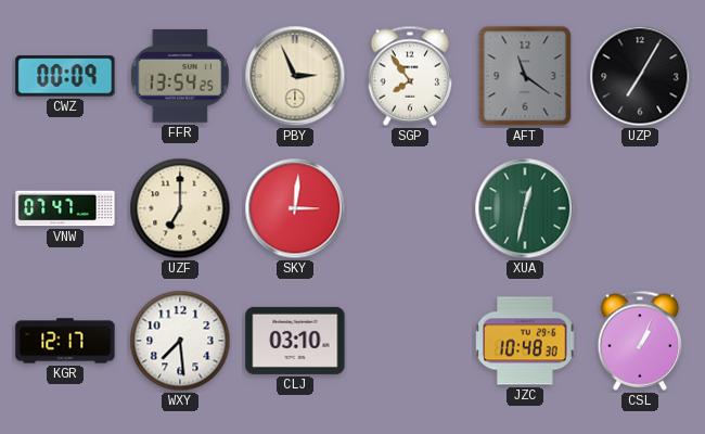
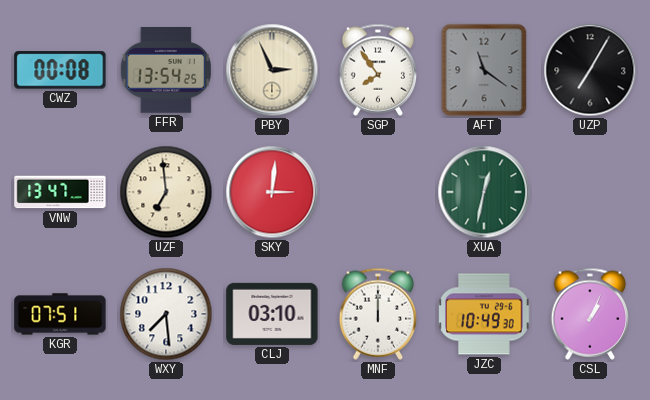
CWZ: 00:09 -> 00:08 (60, 70)
VNW: 07:47 -> 13:47 (60, 192)
UZF: 7:00 -> 6:59 (166, 192)
KGR: 12:17 -> 07:51 (60, 314)
MNF: none -> 12:00 (378, 314)
JZC: 10:48 -> 10:49 (484, 314)
